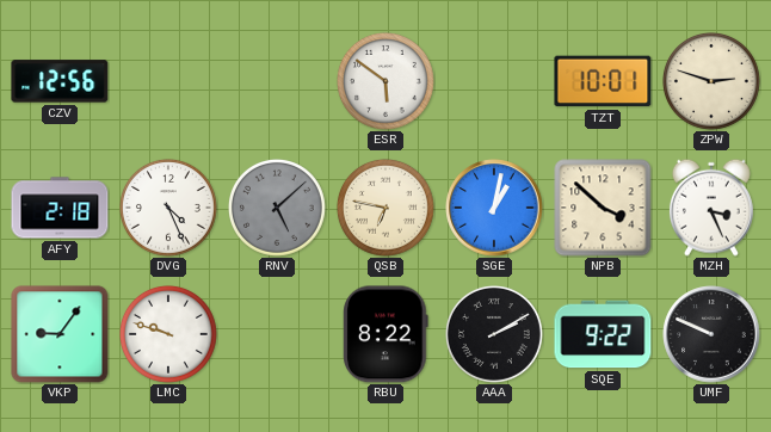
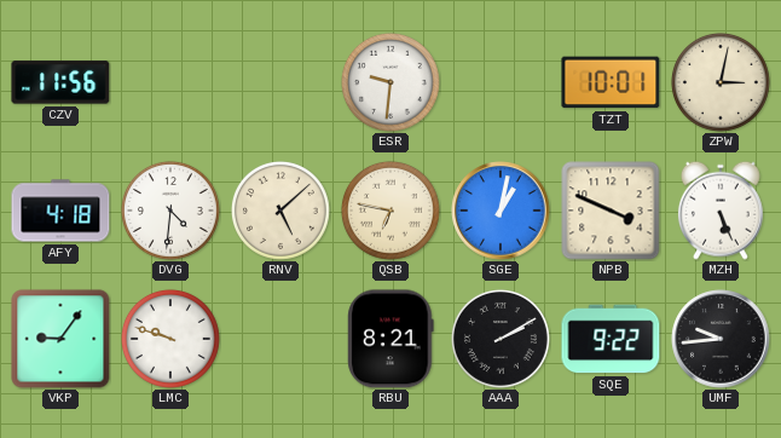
CZV: 12:56 -> 11:56 (60, 82)
ESR: 5:51 -> 9:31 (392, 83)
ZPW: 2:48 -> 3:02 (722, 83)
AFY: 2:18 -> 4:18 (60, 211)
DVG: 4:26 -> 4:31 (172, 212)
RNV dial: grey -> cream (282, 212)
NPB: 3:52 -> 3:49 (611, 211)
MZH: 3:26 -> 5:26 (721, 211)
RBU: 8:22 -> 8:21 (390, 339)
UMF: 9:49 -> 9:44 (721, 339)
